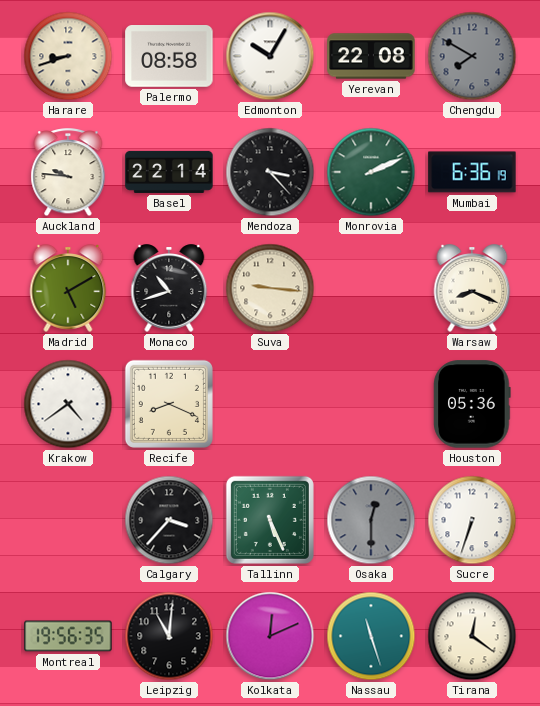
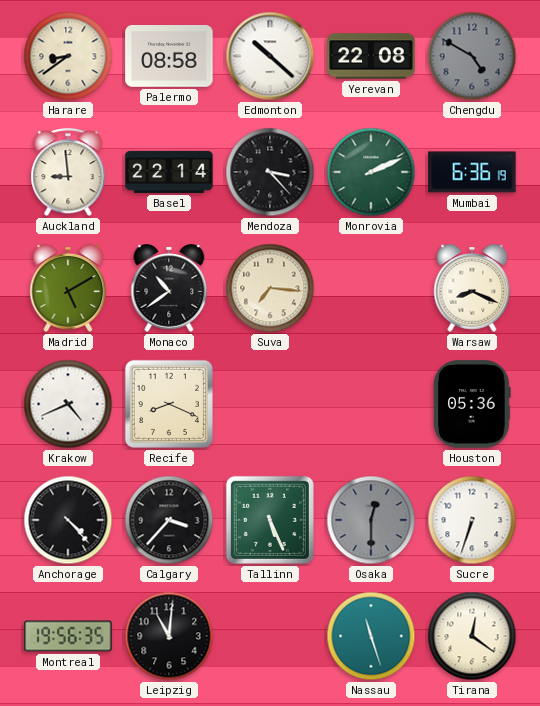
Harare: 8:42 -> 8:39 (68, 56)
Edmonton: 10:05 -> 10:22 (270, 56)
Chengdu: 7:50 -> 4:50 (472, 56)
Auckland: 9:46 -> 8:59 (68, 173)
Monaco: 10:42 -> 10:39 (169, 288)
Suva: 9:16 -> 7:16 (270, 288)
Krakow: 4:39 -> 4:41 (68, 404)
Anchorage: none -> 4:23 (68, 520)
Kolkata: 12:11 -> none (270, 636)
